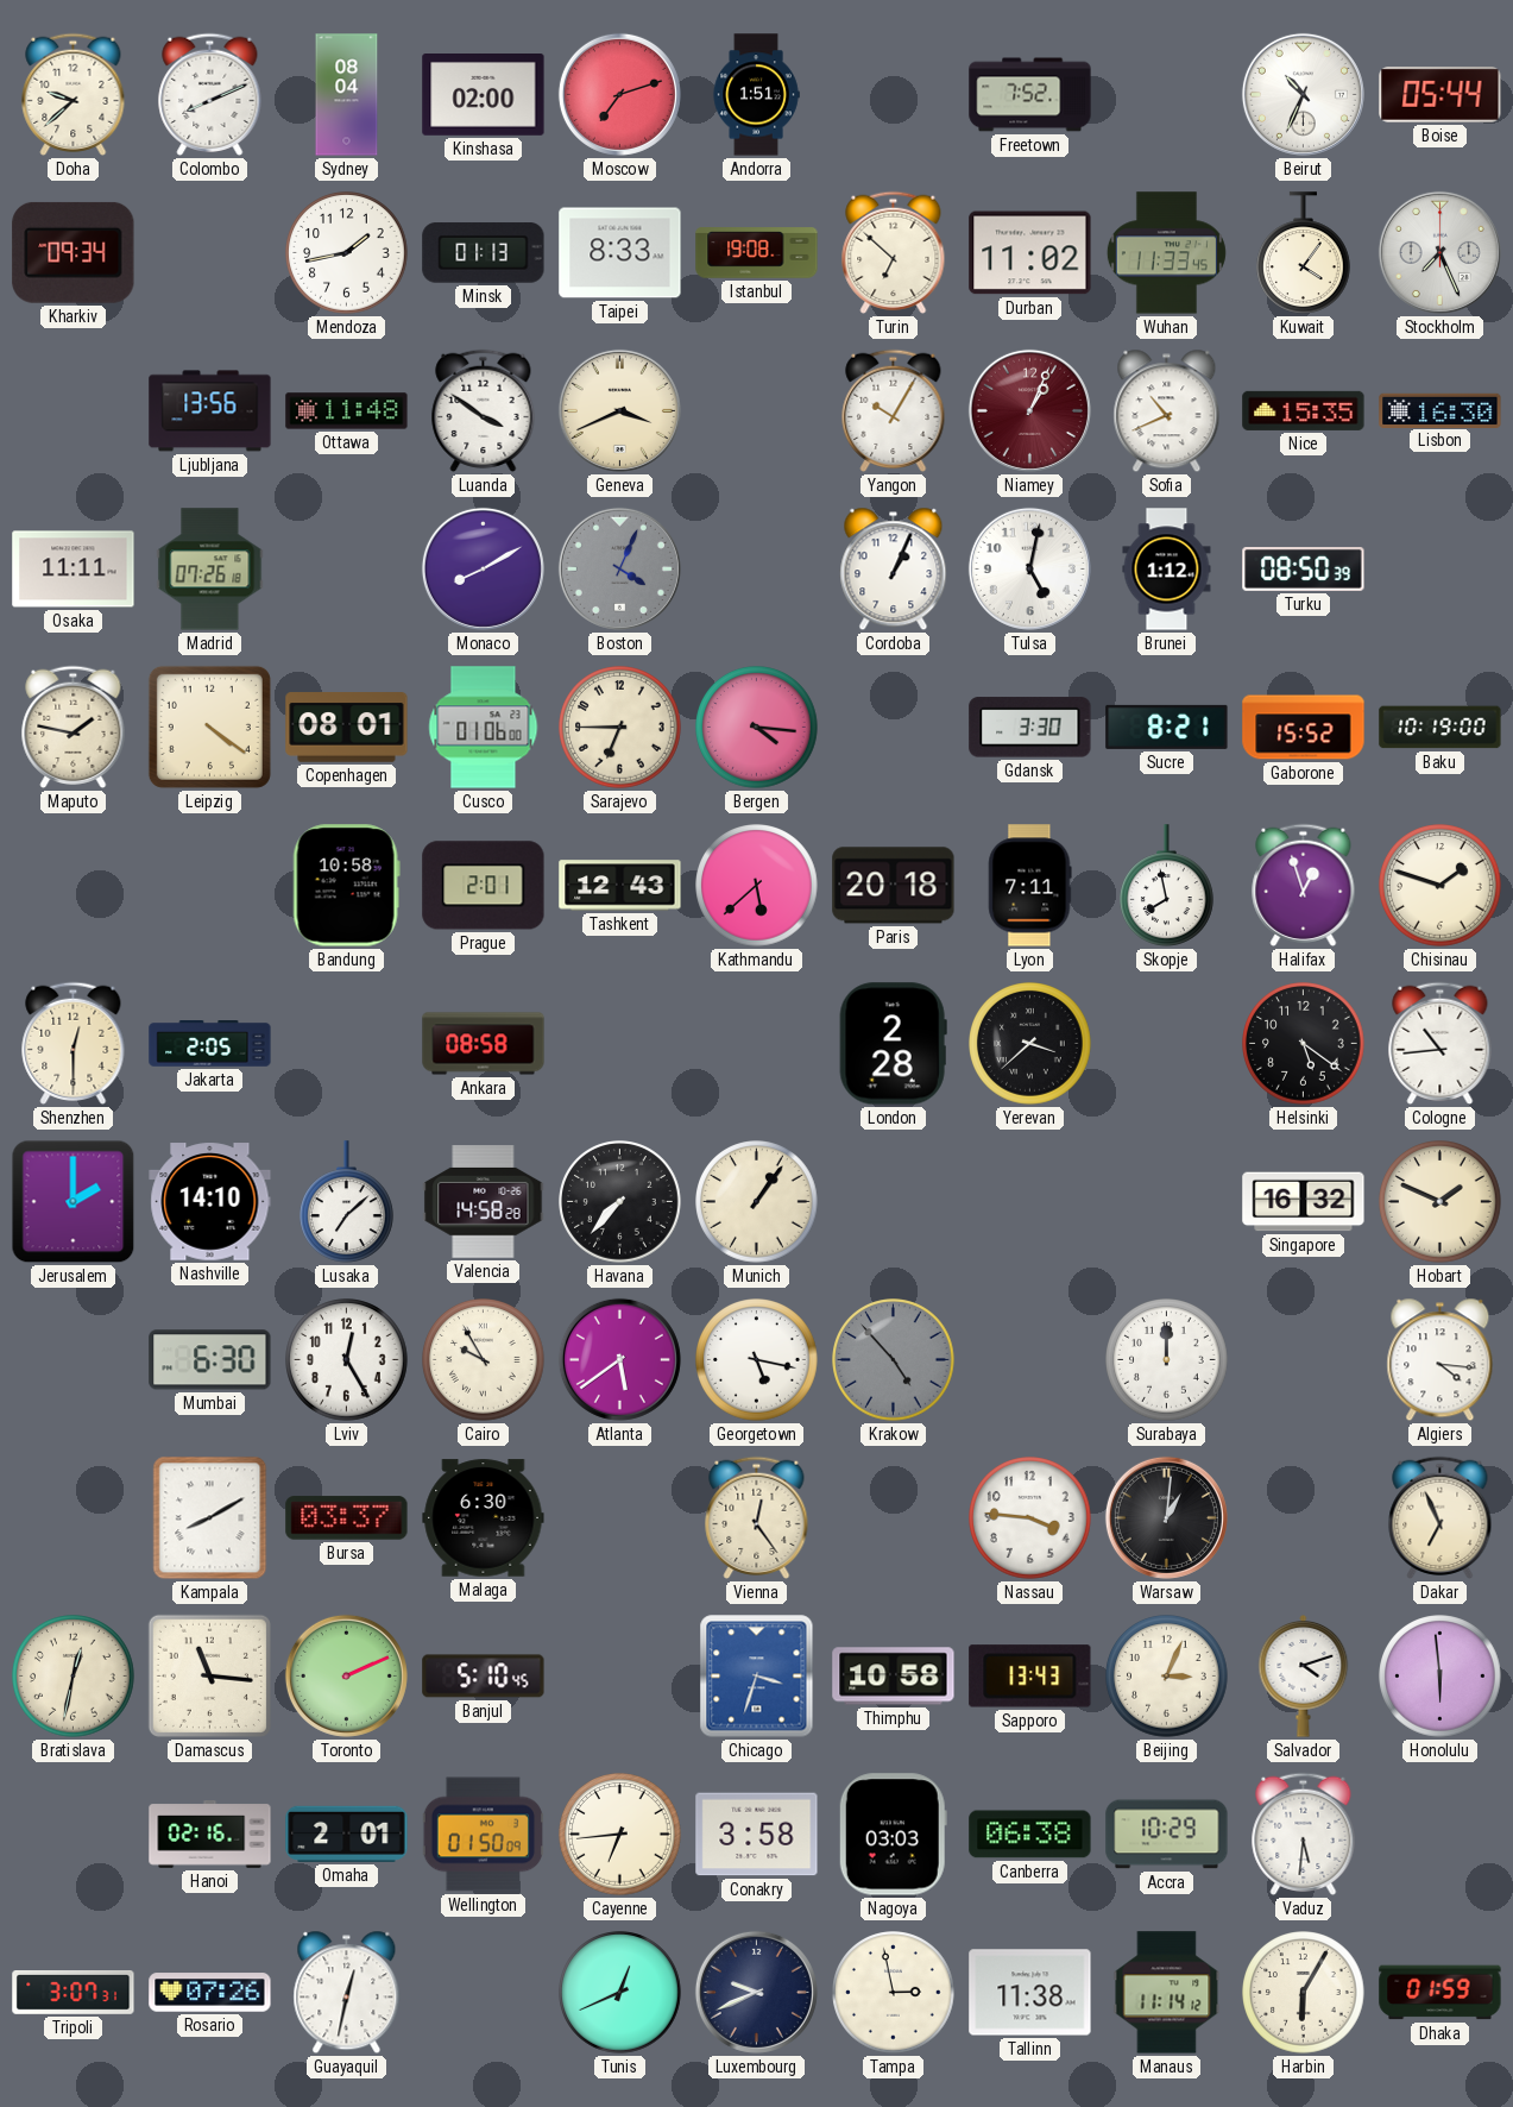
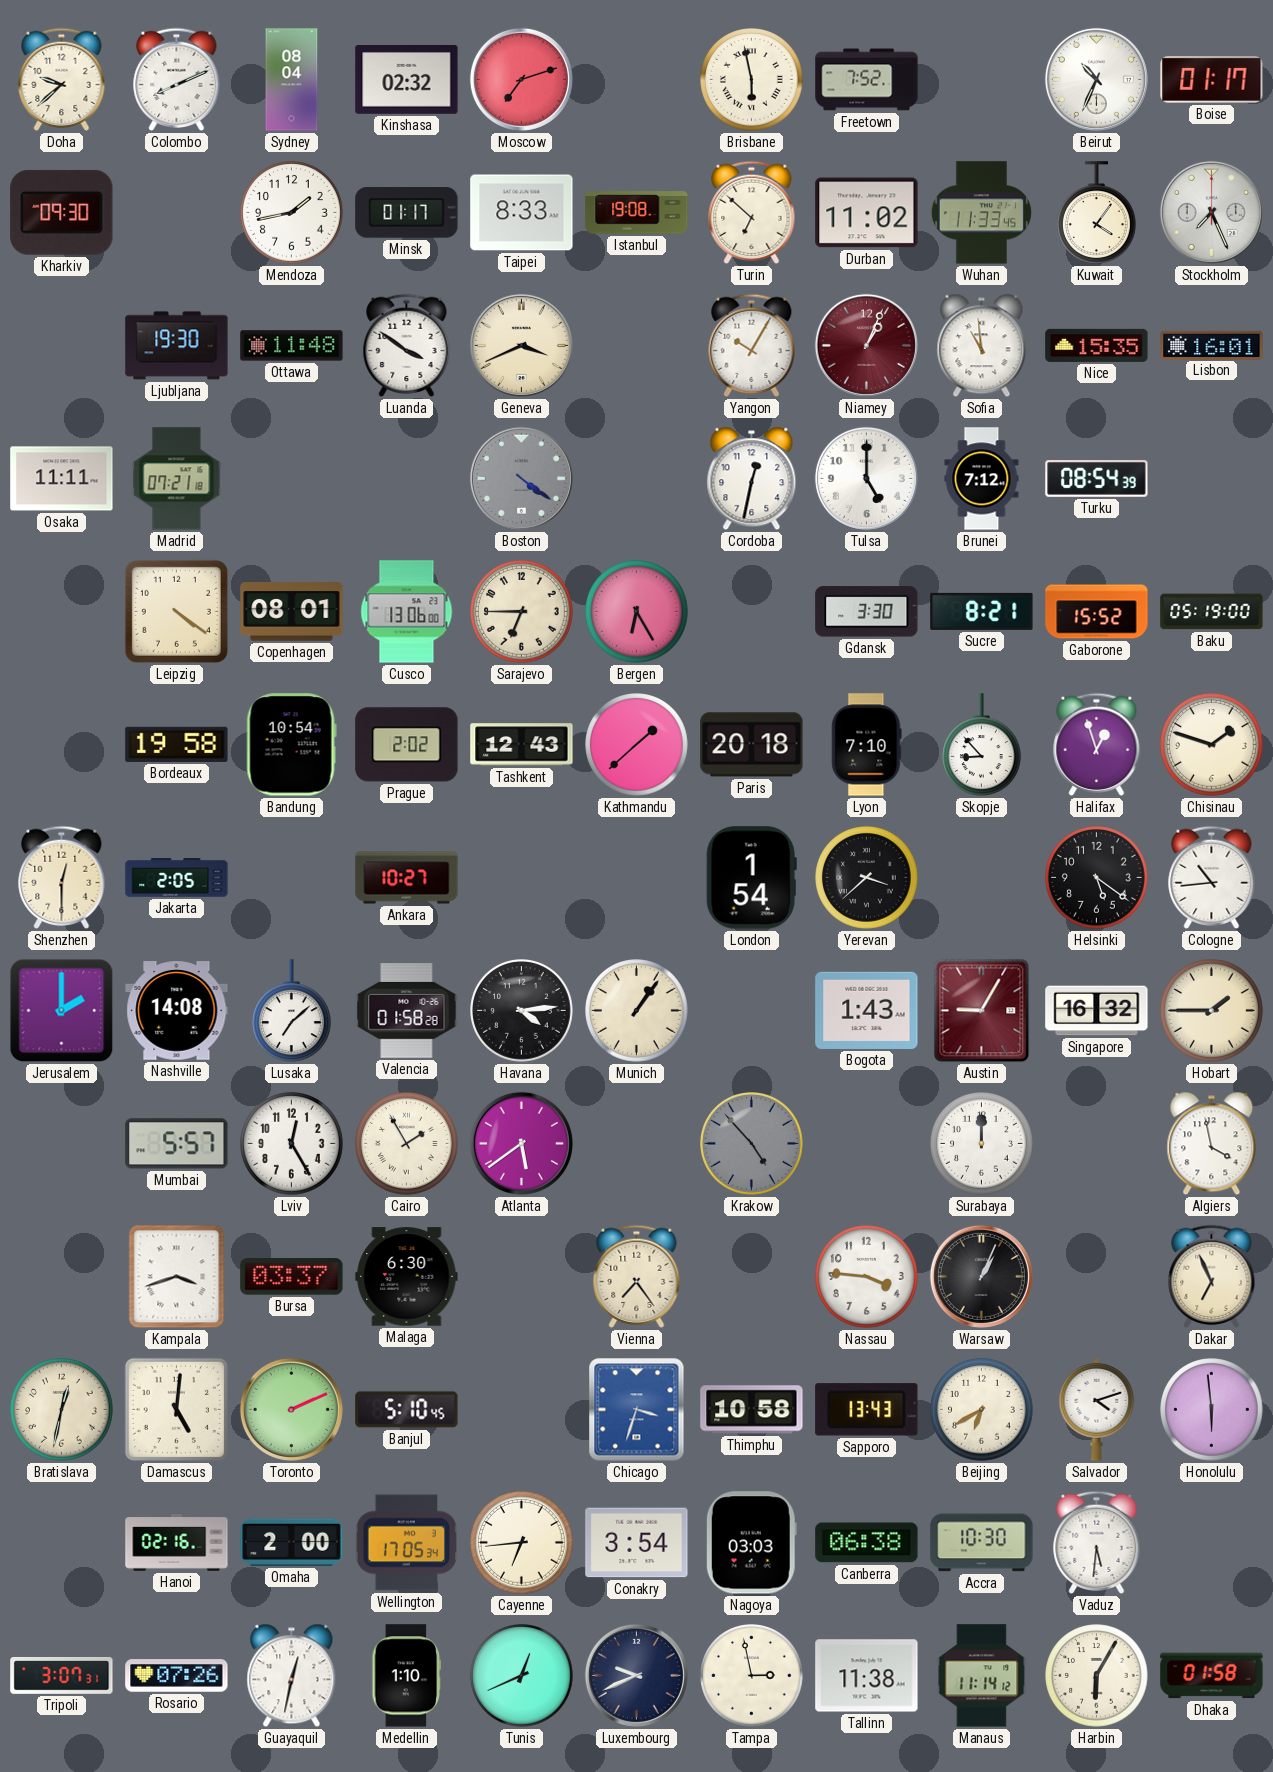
Kinshasa: 02:00 -> 02:32 (407, 80)
Andorra: 1:51 -> none (756, 95)
Brisbane: none -> 5:58 (752, 80)
Boise: 05:44 -> 01:17 (1212, 80)
Kharkiv: 09:34 -> 09:30 (62, 212)
Minsk: 01:13 -> 01:17 (407, 213)
Ljubljana: 13:56 -> 19:30 (177, 346)
Sofia: 10:41 -> 10:59 (982, 346)
Lisbon: 16:30 -> 16:01 (1212, 345)
Madrid: 07:26 -> 07:21 (177, 479)
Monaco: 8:10 -> none (483, 568)
Boston: 4:04 -> 4:21 (521, 478)
Cordoba: 1:04 -> 12:32 (752, 479)
Tulsa: 5:02 -> 5:00 (866, 478)
Brunei: 1:12 -> 7:12 (982, 479)
Turku: 08:50 -> 08:54 (1097, 479)
Maputo: 1:47 -> none (74, 727)
Cusco: 01:06 -> 13:06 (407, 612)
Bergen: 4:16 -> 6:25 (637, 612)
Baku: 10:19 -> 05:19 (1212, 612)
Bordeaux: none -> 19:58 (177, 744)
Bandung: 10:58 -> 10:54 (291, 745)
Prague: 2:01 -> 2:02 (407, 745)
Kathmandu: 5:38 -> 1:38 (637, 745)
Lyon: 7:11 -> 7:10 (866, 745)
Skopje: 7:58 -> 8:53 (982, 745)
Ankara: 08:58 -> 10:27 (407, 878)
London: 2:28 -> 1:54 (751, 878)
Nashville: 14:10 -> 14:08 (177, 1011)
Valencia: 14:58 -> 01:58 (407, 1011)
Havana: 7:37 -> 4:14 (522, 1011)
Bogota: none -> 1:43 (867, 1010)
Austin: none -> 9:05 (982, 1011)
Hobart: 1:49 -> 1:45 (1212, 1011)
Mumbai: 6:30 -> 5:57 (177, 1144)
Cairo: 9:55 -> 1:55 (407, 1144)
Georgetown: 5:17 -> none (757, 1360)
Algiers: 4:16 -> 3:58 (1212, 1144)
Kampala: 8:10 -> 3:42 (177, 1277)
Vienna: 12:24 -> 7:24 (637, 1276)
Warsaw: 1:01 -> 1:04 (981, 1276)
Damascus: 11:16 -> 5:01 (176, 1409)
Beijing: 3:04 -> 6:40 (982, 1410)
Omaha: 2:01 -> 2:00 (292, 1542)
Wellington: 01:50 -> 17:05 (406, 1543)
Conakry: 3:58 -> 3:54 (637, 1543)
Accra: 10:29 -> 10:30 (982, 1543)
Medellin: none -> 1:10 (407, 1676)
Dhaka: 01:59 -> 01:58 (1212, 1676)
